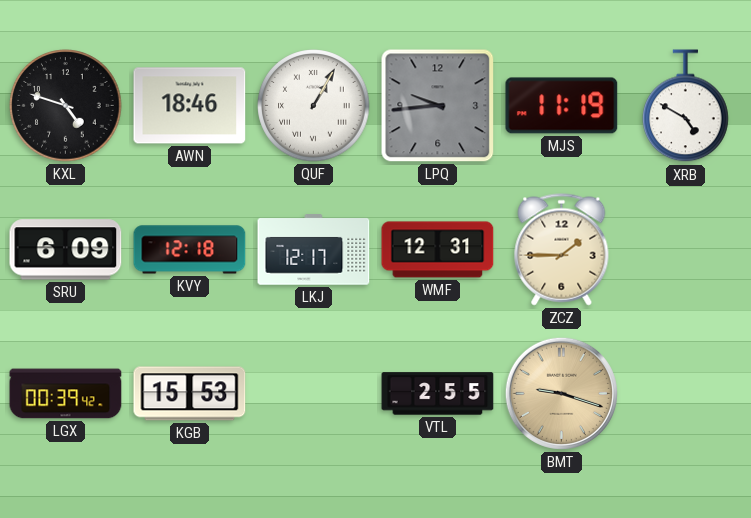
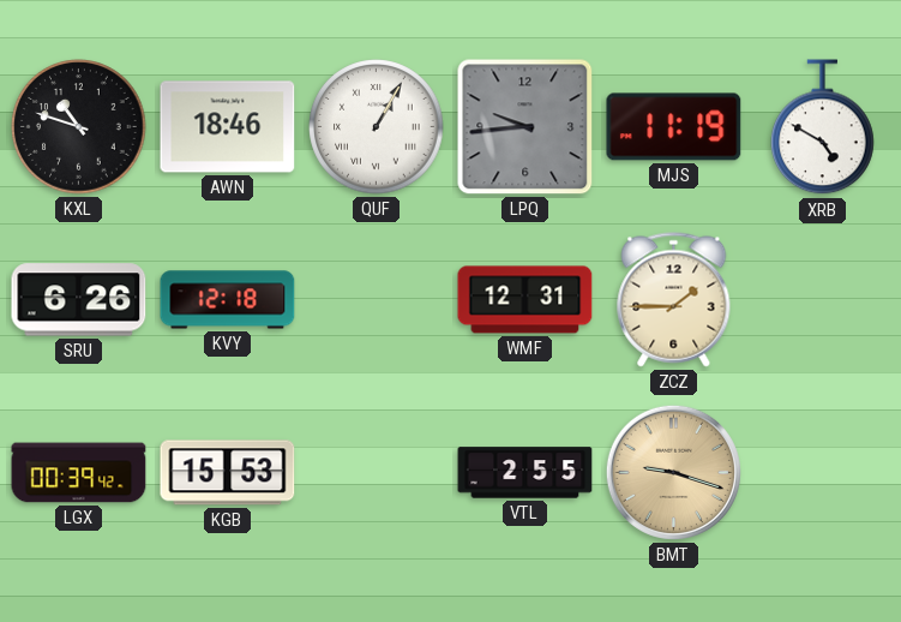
KXL: 4:48 -> 10:48 (79, 127)
SRU: 6:09 -> 6:26 (79, 300)
LKJ: 12:17 -> none (314, 250)
